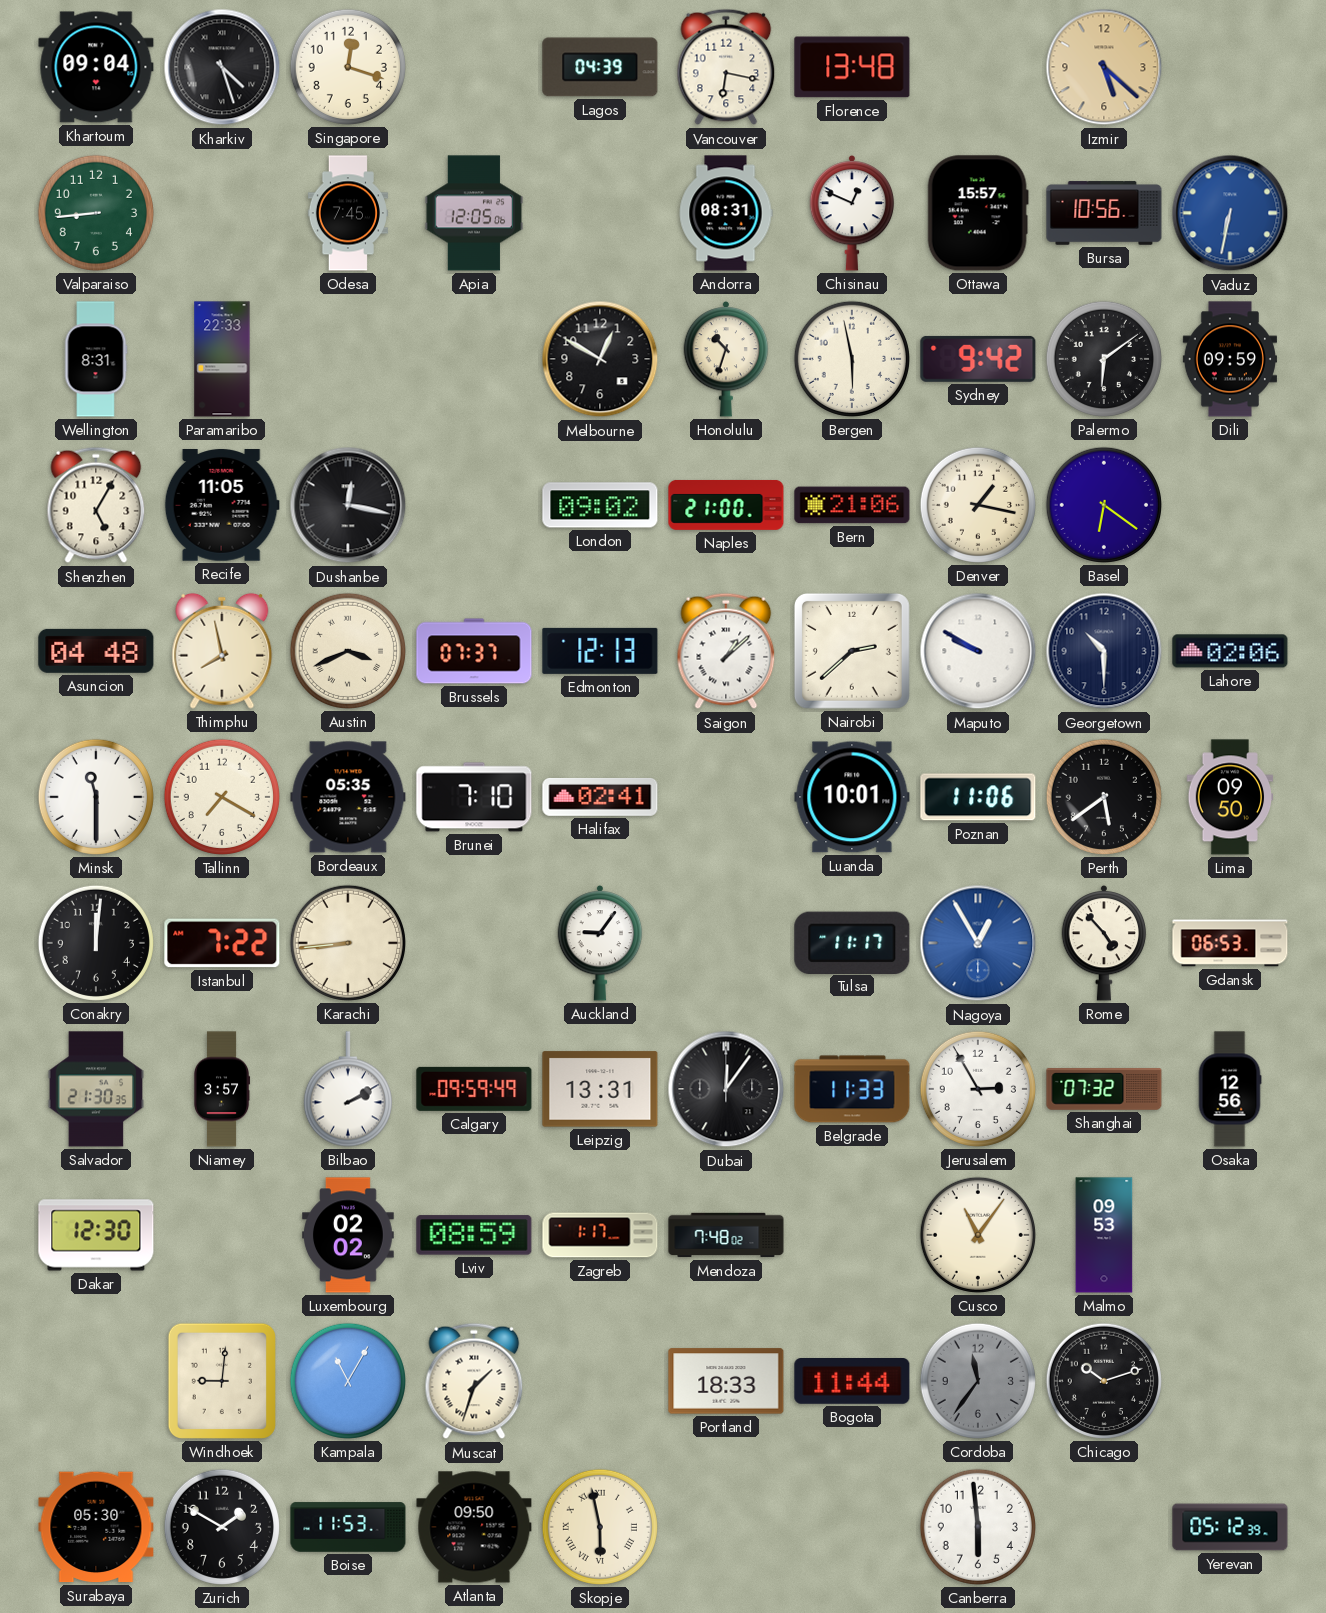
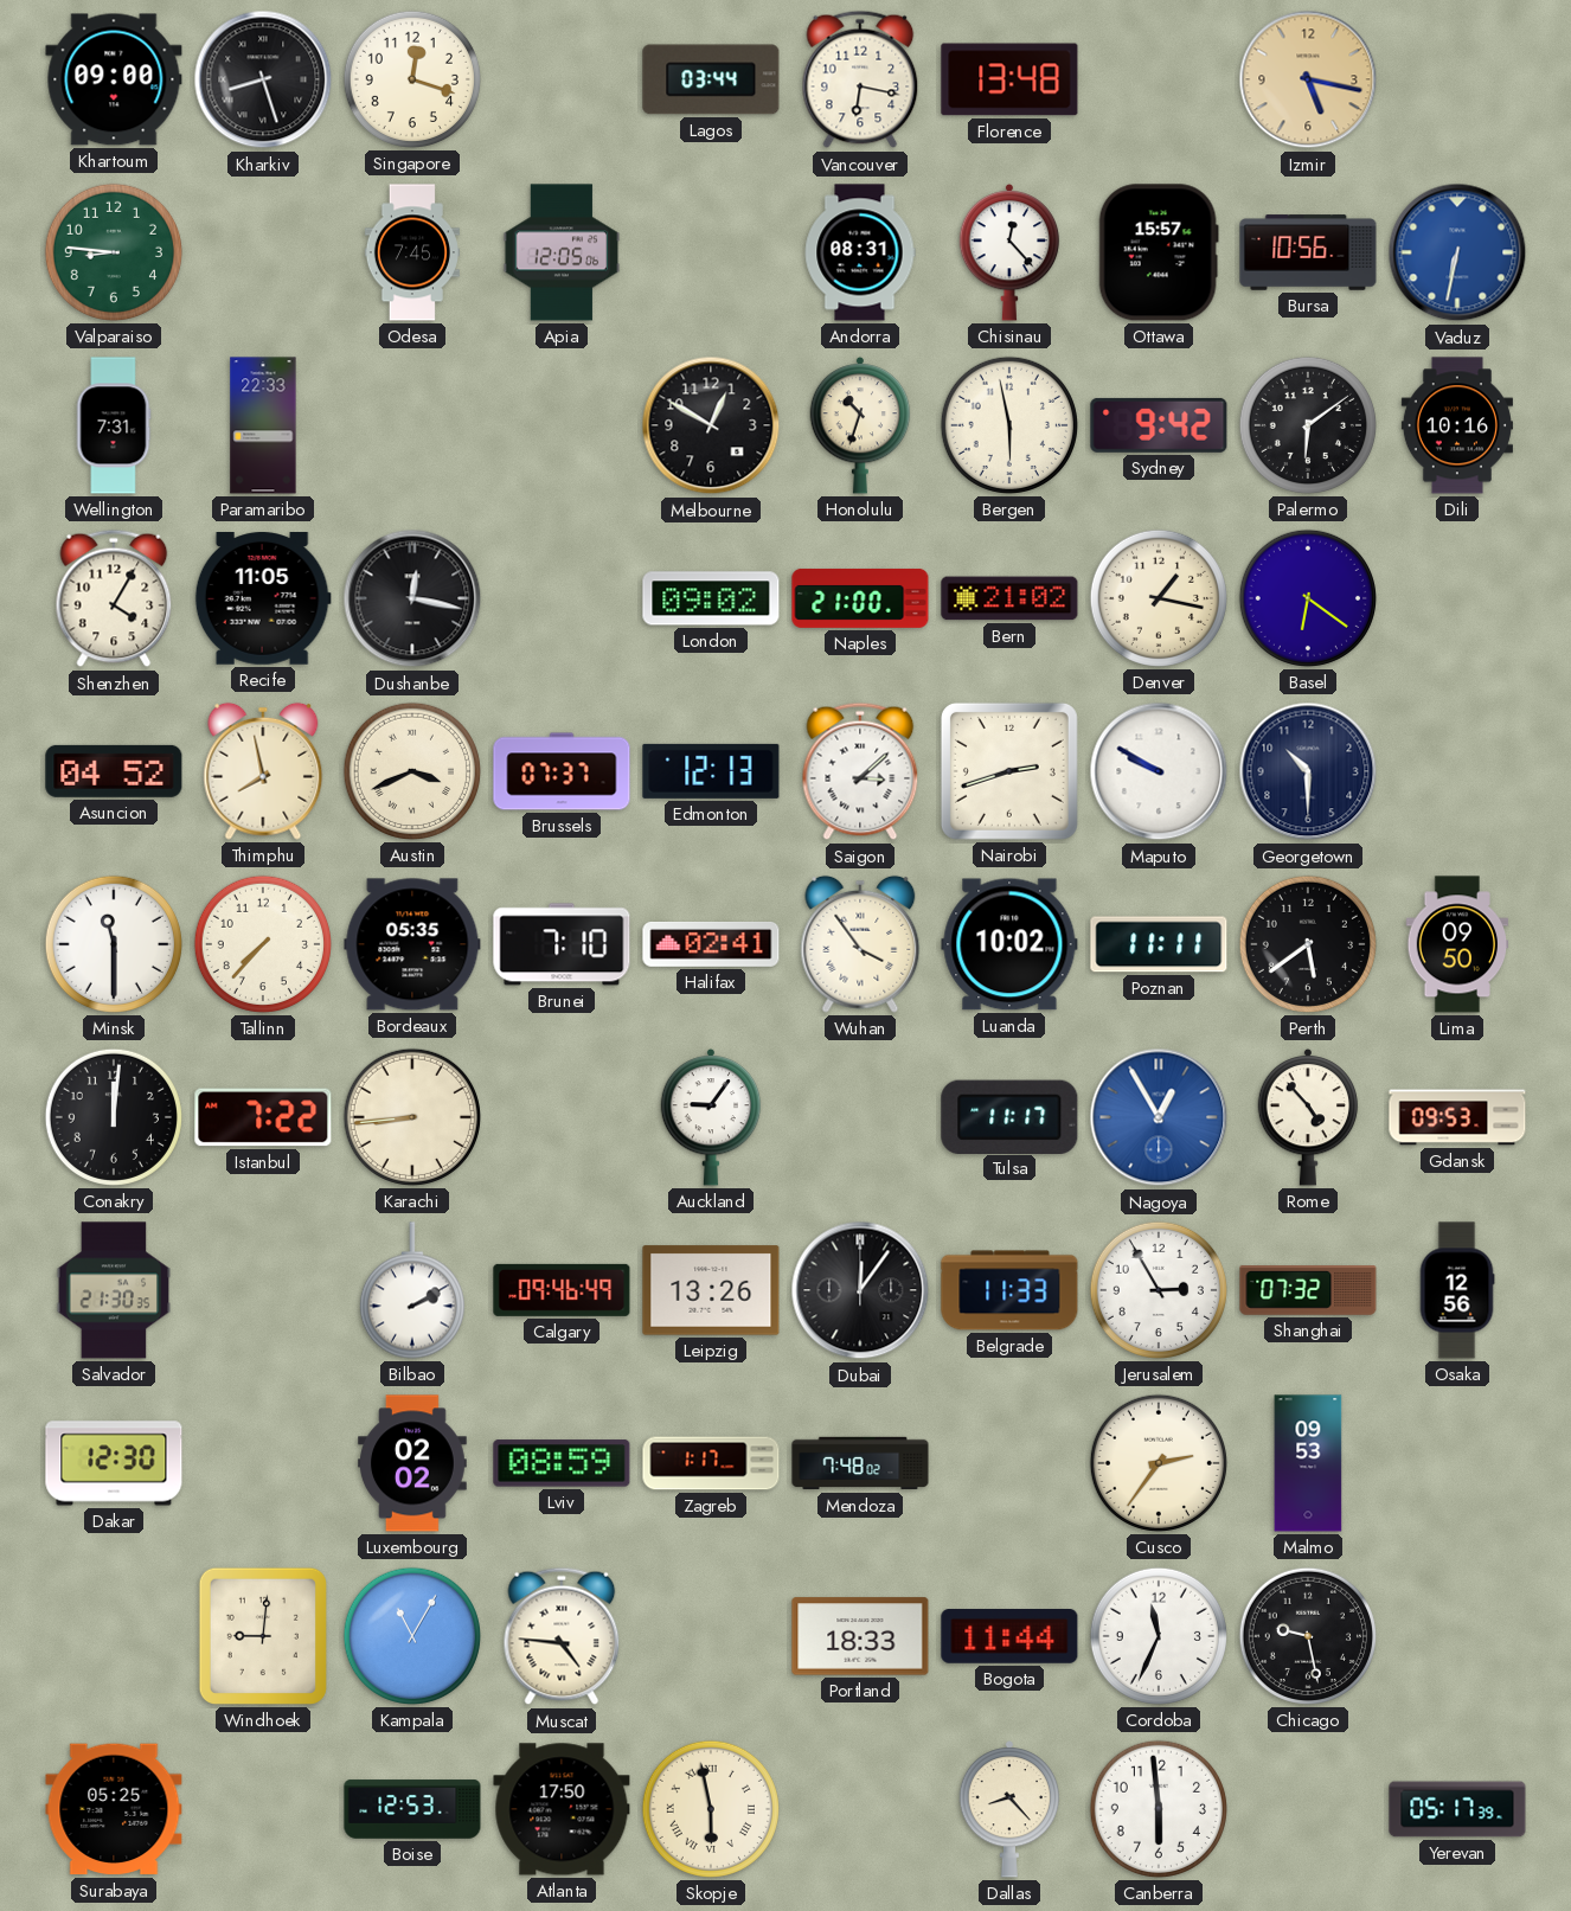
Khartoum: 09:04 -> 09:00 (114, 79)
Kharkiv: 4:27 -> 8:27 (263, 79)
Lagos: 04:39 -> 03:44 (711, 79)
Izmir: 5:22 -> 5:17 (1308, 79)
Valparaiso: 8:44 -> 8:46 (114, 252)
Chisinau: 12:49 -> 12:23 (1009, 254)
Wellington: 8:31 -> 7:31 (114, 425)
Dili: 09:59 -> 10:16 (1457, 425)
Shenzhen: 5:05 -> 4:05 (114, 598)
Bern: 21:06 -> 21:02 (1009, 598)
Asuncion: 04:48 -> 04:52 (114, 771)
Saigon: 1:08 -> 3:08 (860, 771)
Nairobi: 2:38 -> 2:42 (1009, 771)
Lahore: 02:06 -> none (1230, 651)
Tallinn: 7:20 -> 7:37 (263, 944)
Wuhan: none -> 3:54 (860, 944)
Luanda: 10:01 -> 10:02 (1009, 944)
Poznan: 11:06 -> 11:11 (1159, 944)
Gdansk: 06:53 -> 09:53 (1457, 1117)
Niamey: 3:57 -> none (222, 1089)
Calgary: 09:59 -> 09:46 (562, 1290)
Leipzig: 13:31 -> 13:26 (711, 1290)
Cusco: 11:06 -> 2:36 (1159, 1463)
Muscat: 1:33 -> 4:46 (562, 1636)
Cordoba: 11:36 -> 11:34 (1159, 1636)
Cordoba dial: grey -> white (1159, 1636)
Chicago: 10:12 -> 9:28 (1308, 1636)
Surabaya: 05:30 -> 05:25 (114, 1809)
Zurich: 1:50 -> none (222, 1527)
Boise: 11:53 -> 12:53 (412, 1809)
Atlanta: 09:50 -> 17:50 (562, 1809)
Dallas: none -> 8:23 (1009, 1810)
Yerevan: 05:12 -> 05:17 (1457, 1809)
